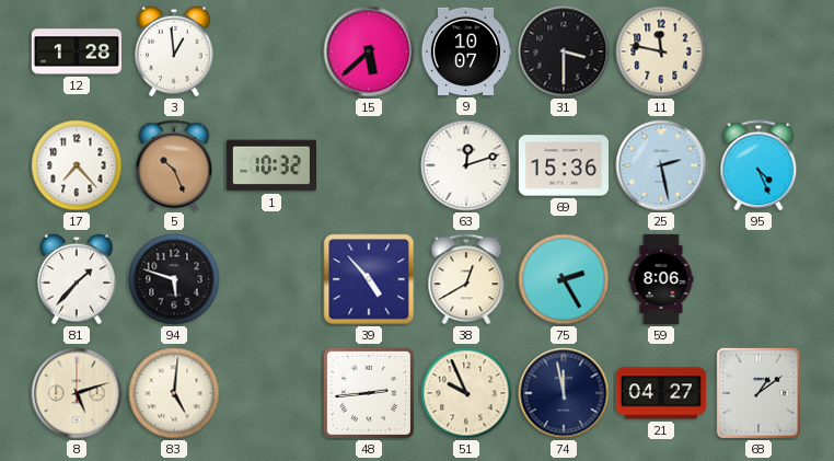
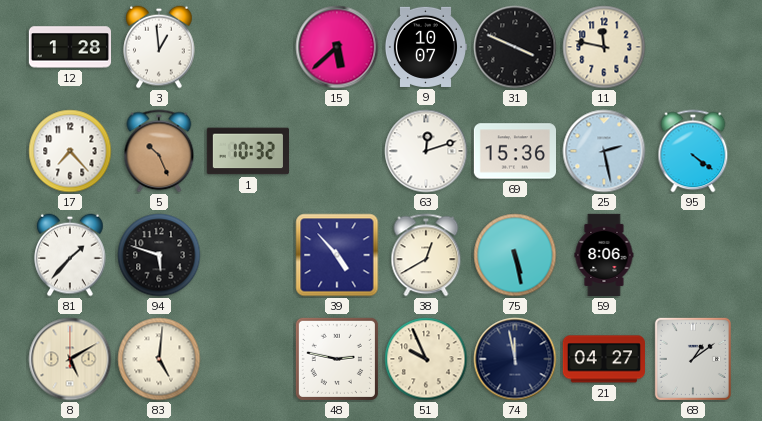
31: 3:30 -> 3:49 (515, 47)
95: 4:26 -> 4:21 (693, 151)
75: 2:25 -> 5:28 (515, 255)
8: 5:12 -> 5:10 (70, 359)
48: 2:44 -> 2:47 (337, 359)
